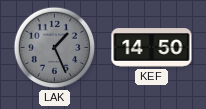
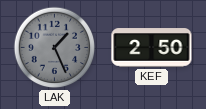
KEF: 14:50 -> 2:50 (152, 48)
